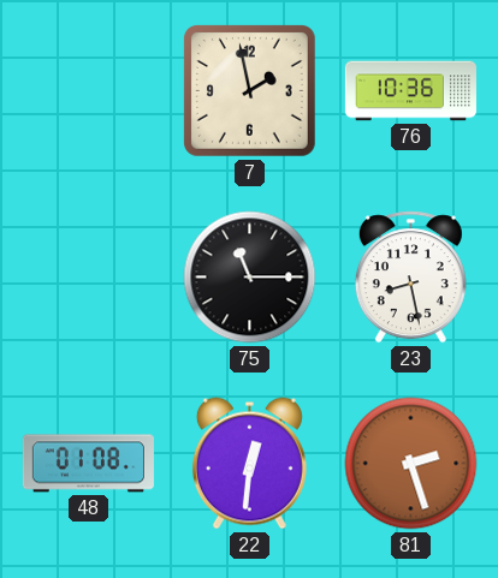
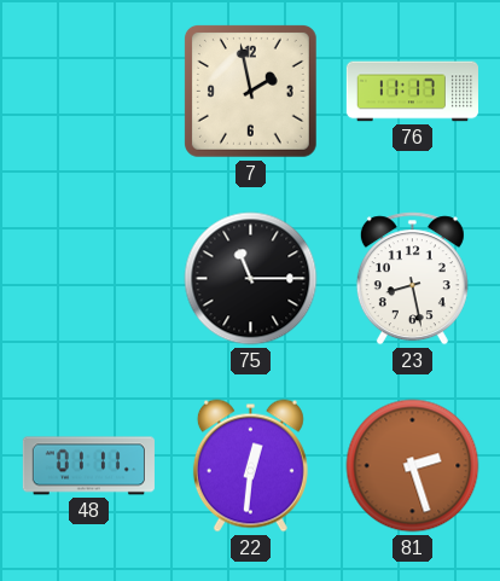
76: 10:36 -> 11:17 (412, 92)
48: 01:08 -> 01:11 (88, 466)
